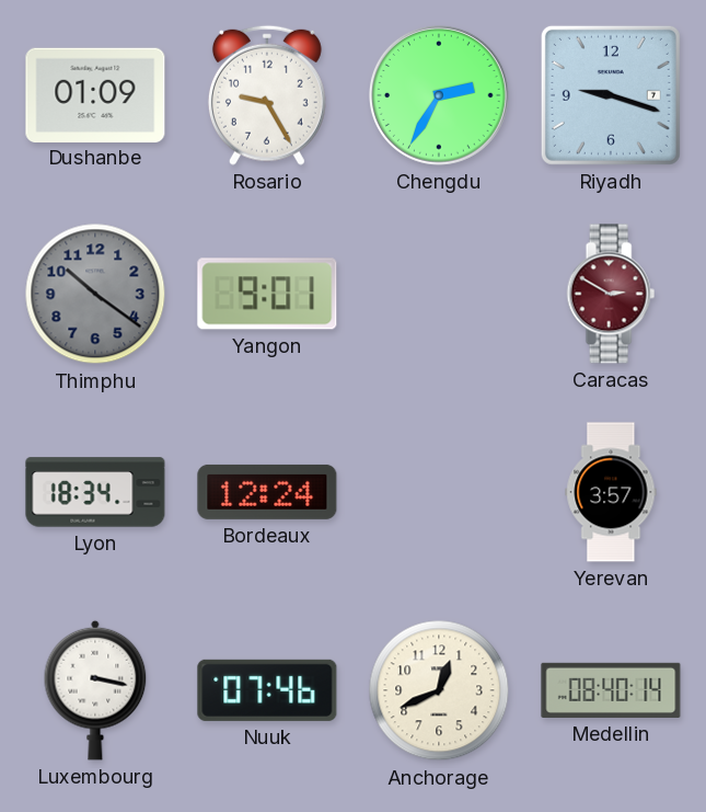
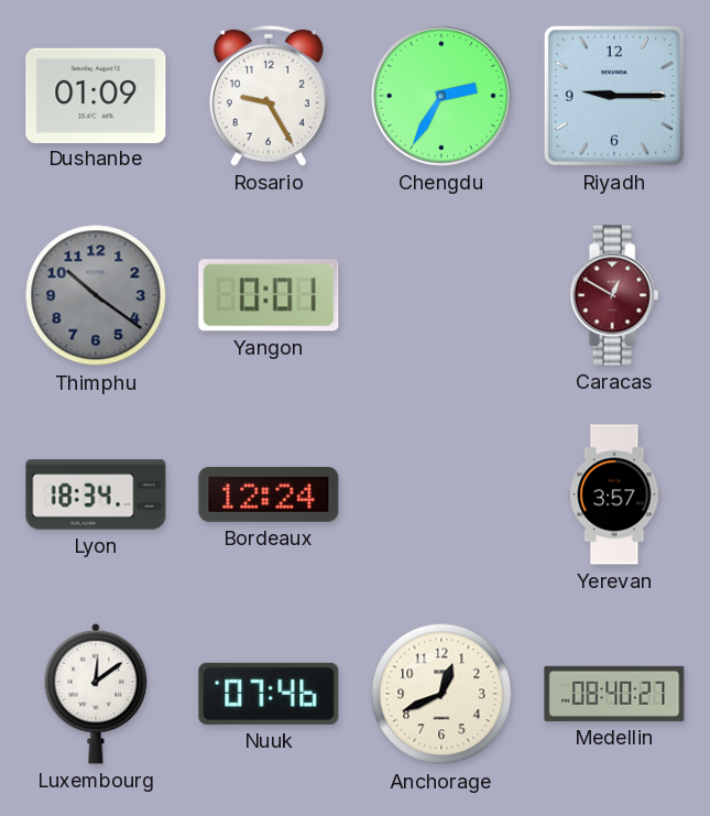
Riyadh: 9:18 -> 9:15 (614, 96)
Yangon: 9:01 -> 0:01 (269, 295)
Caracas: 2:50 -> 12:50 (614, 295)
Luxembourg: 3:17 -> 12:09 (96, 694)
Medellin: 08:40:14 -> 08:40:27 (614, 694)
